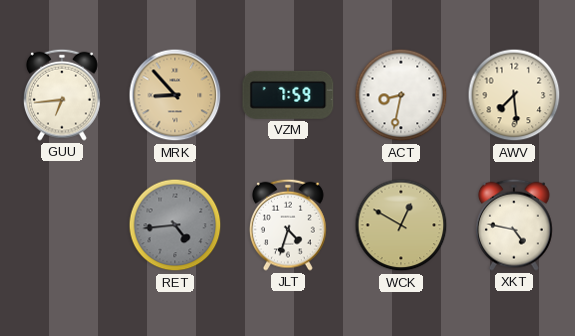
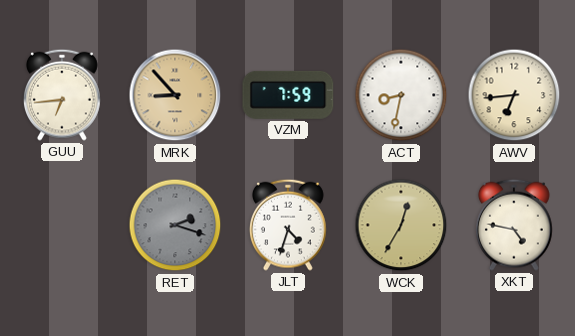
AWV: 7:29 -> 6:44 (514, 95)
RET: 4:44 -> 2:18 (175, 225)
WCK: 12:50 -> 12:35 (401, 225)
